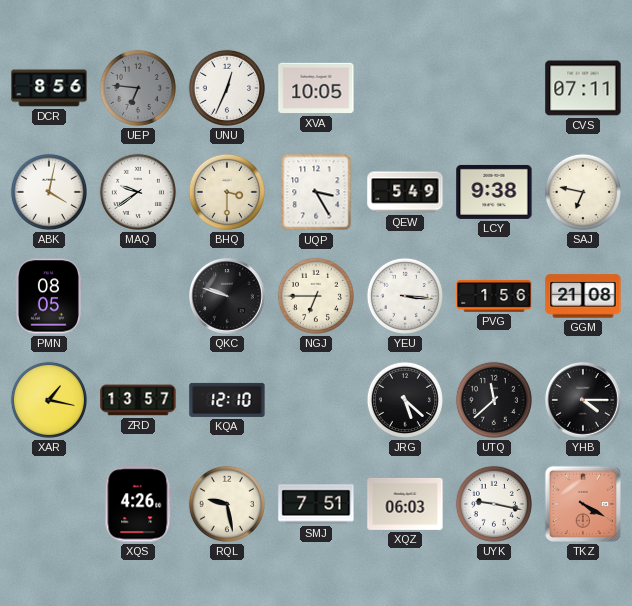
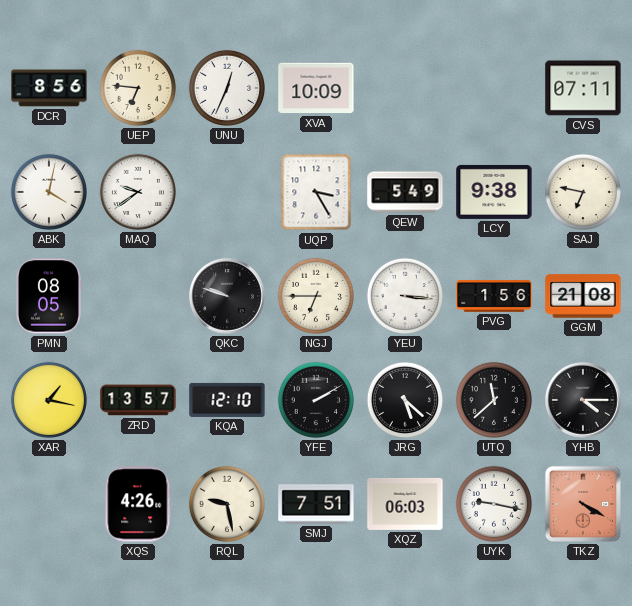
UEP dial: grey -> cream (138, 88)
XVA: 10:05 -> 10:09 (316, 88)
BHQ: 3:30 -> none (227, 192)
YFE: none -> 2:10 (316, 400)
